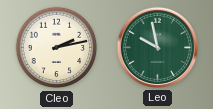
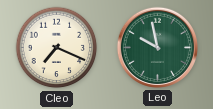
Cleo: 2:13 -> 7:19 (57, 48)
